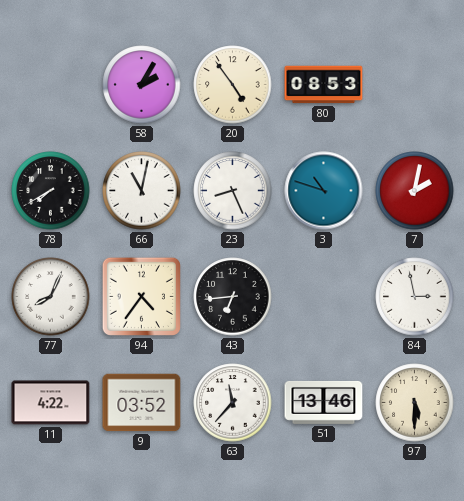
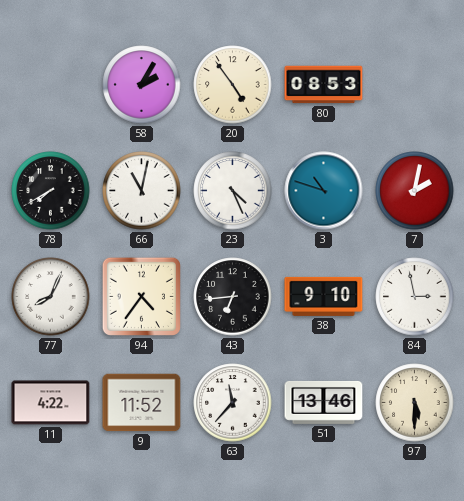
23: 8:26 -> 4:26 (233, 191)
38: none -> 9:10 (324, 296)
9: 03:52 -> 11:52 (142, 403)
